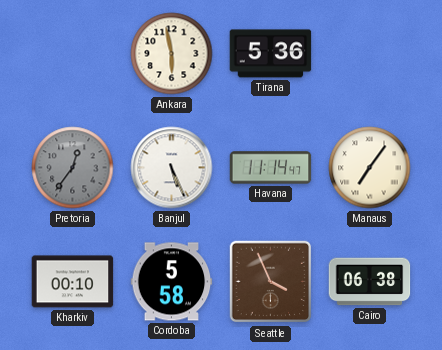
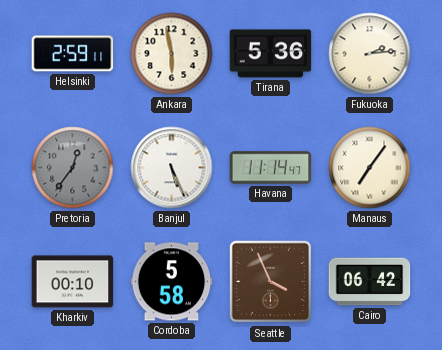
Helsinki: none -> 2:59 (73, 54)
Fukuoka: none -> 2:14 (370, 54)
Cairo: 06:38 -> 06:42 (370, 282)
